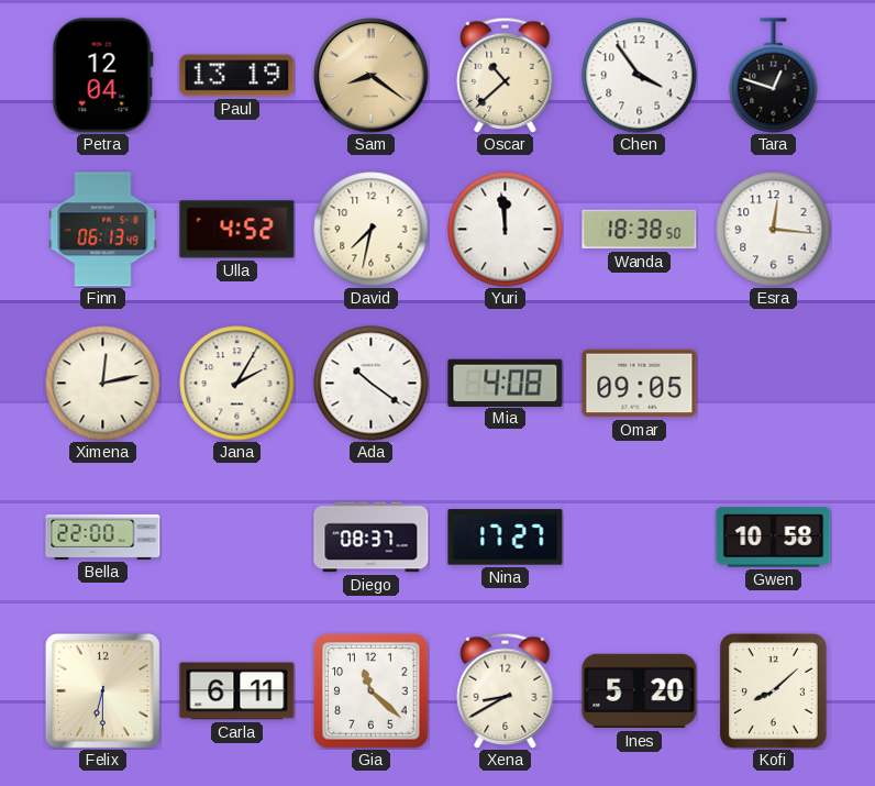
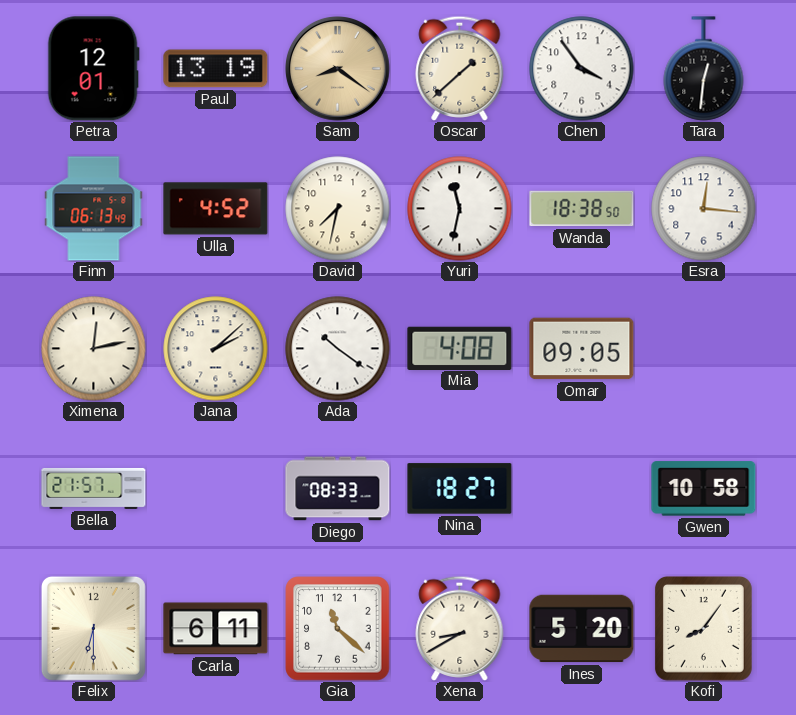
Petra: 12:04 -> 12:01 (93, 69)
Oscar: 10:38 -> 1:38 (460, 68)
Tara: 12:48 -> 12:31 (704, 69)
Yuri: 11:59 -> 11:32 (460, 209)
Jana: 2:05 -> 2:08 (216, 349)
Bella: 22:00 -> 21:57 (94, 488)
Diego: 08:37 -> 08:33 (338, 489)
Nina: 17:27 -> 18:27 (460, 489)
Kofi: 8:08 -> 8:06 (703, 628)
